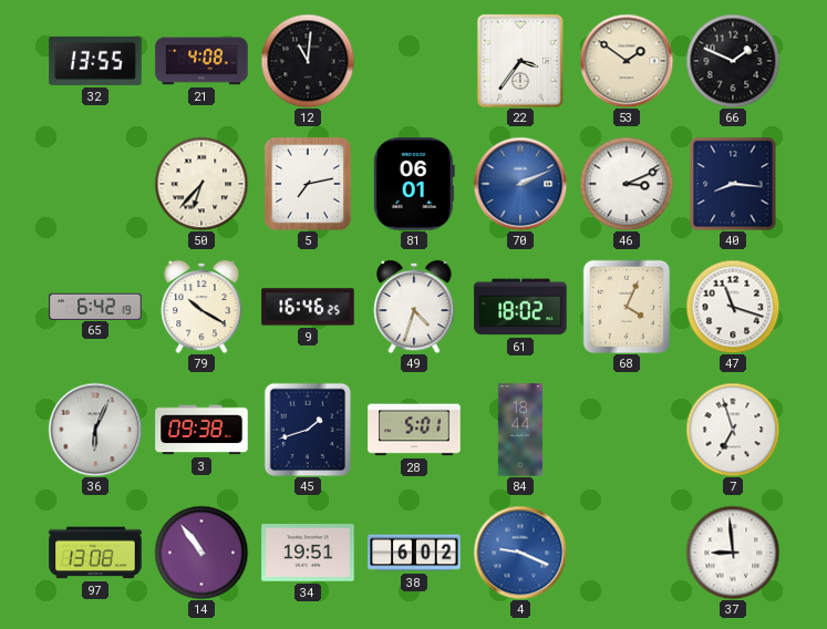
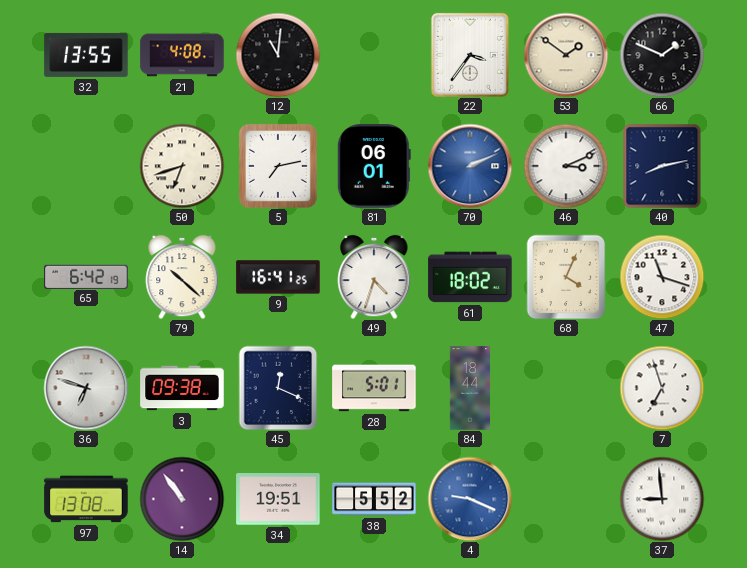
50: 6:37 -> 6:42 (182, 166)
40: 8:16 -> 8:13 (662, 166)
79: 10:20 -> 10:22 (182, 277)
9: 16:46 -> 16:41 (278, 277)
36: 6:04 -> 6:48 (86, 388)
45: 1:42 -> 12:19 (278, 388)
38: 6:02 -> 5:52 (374, 499)
